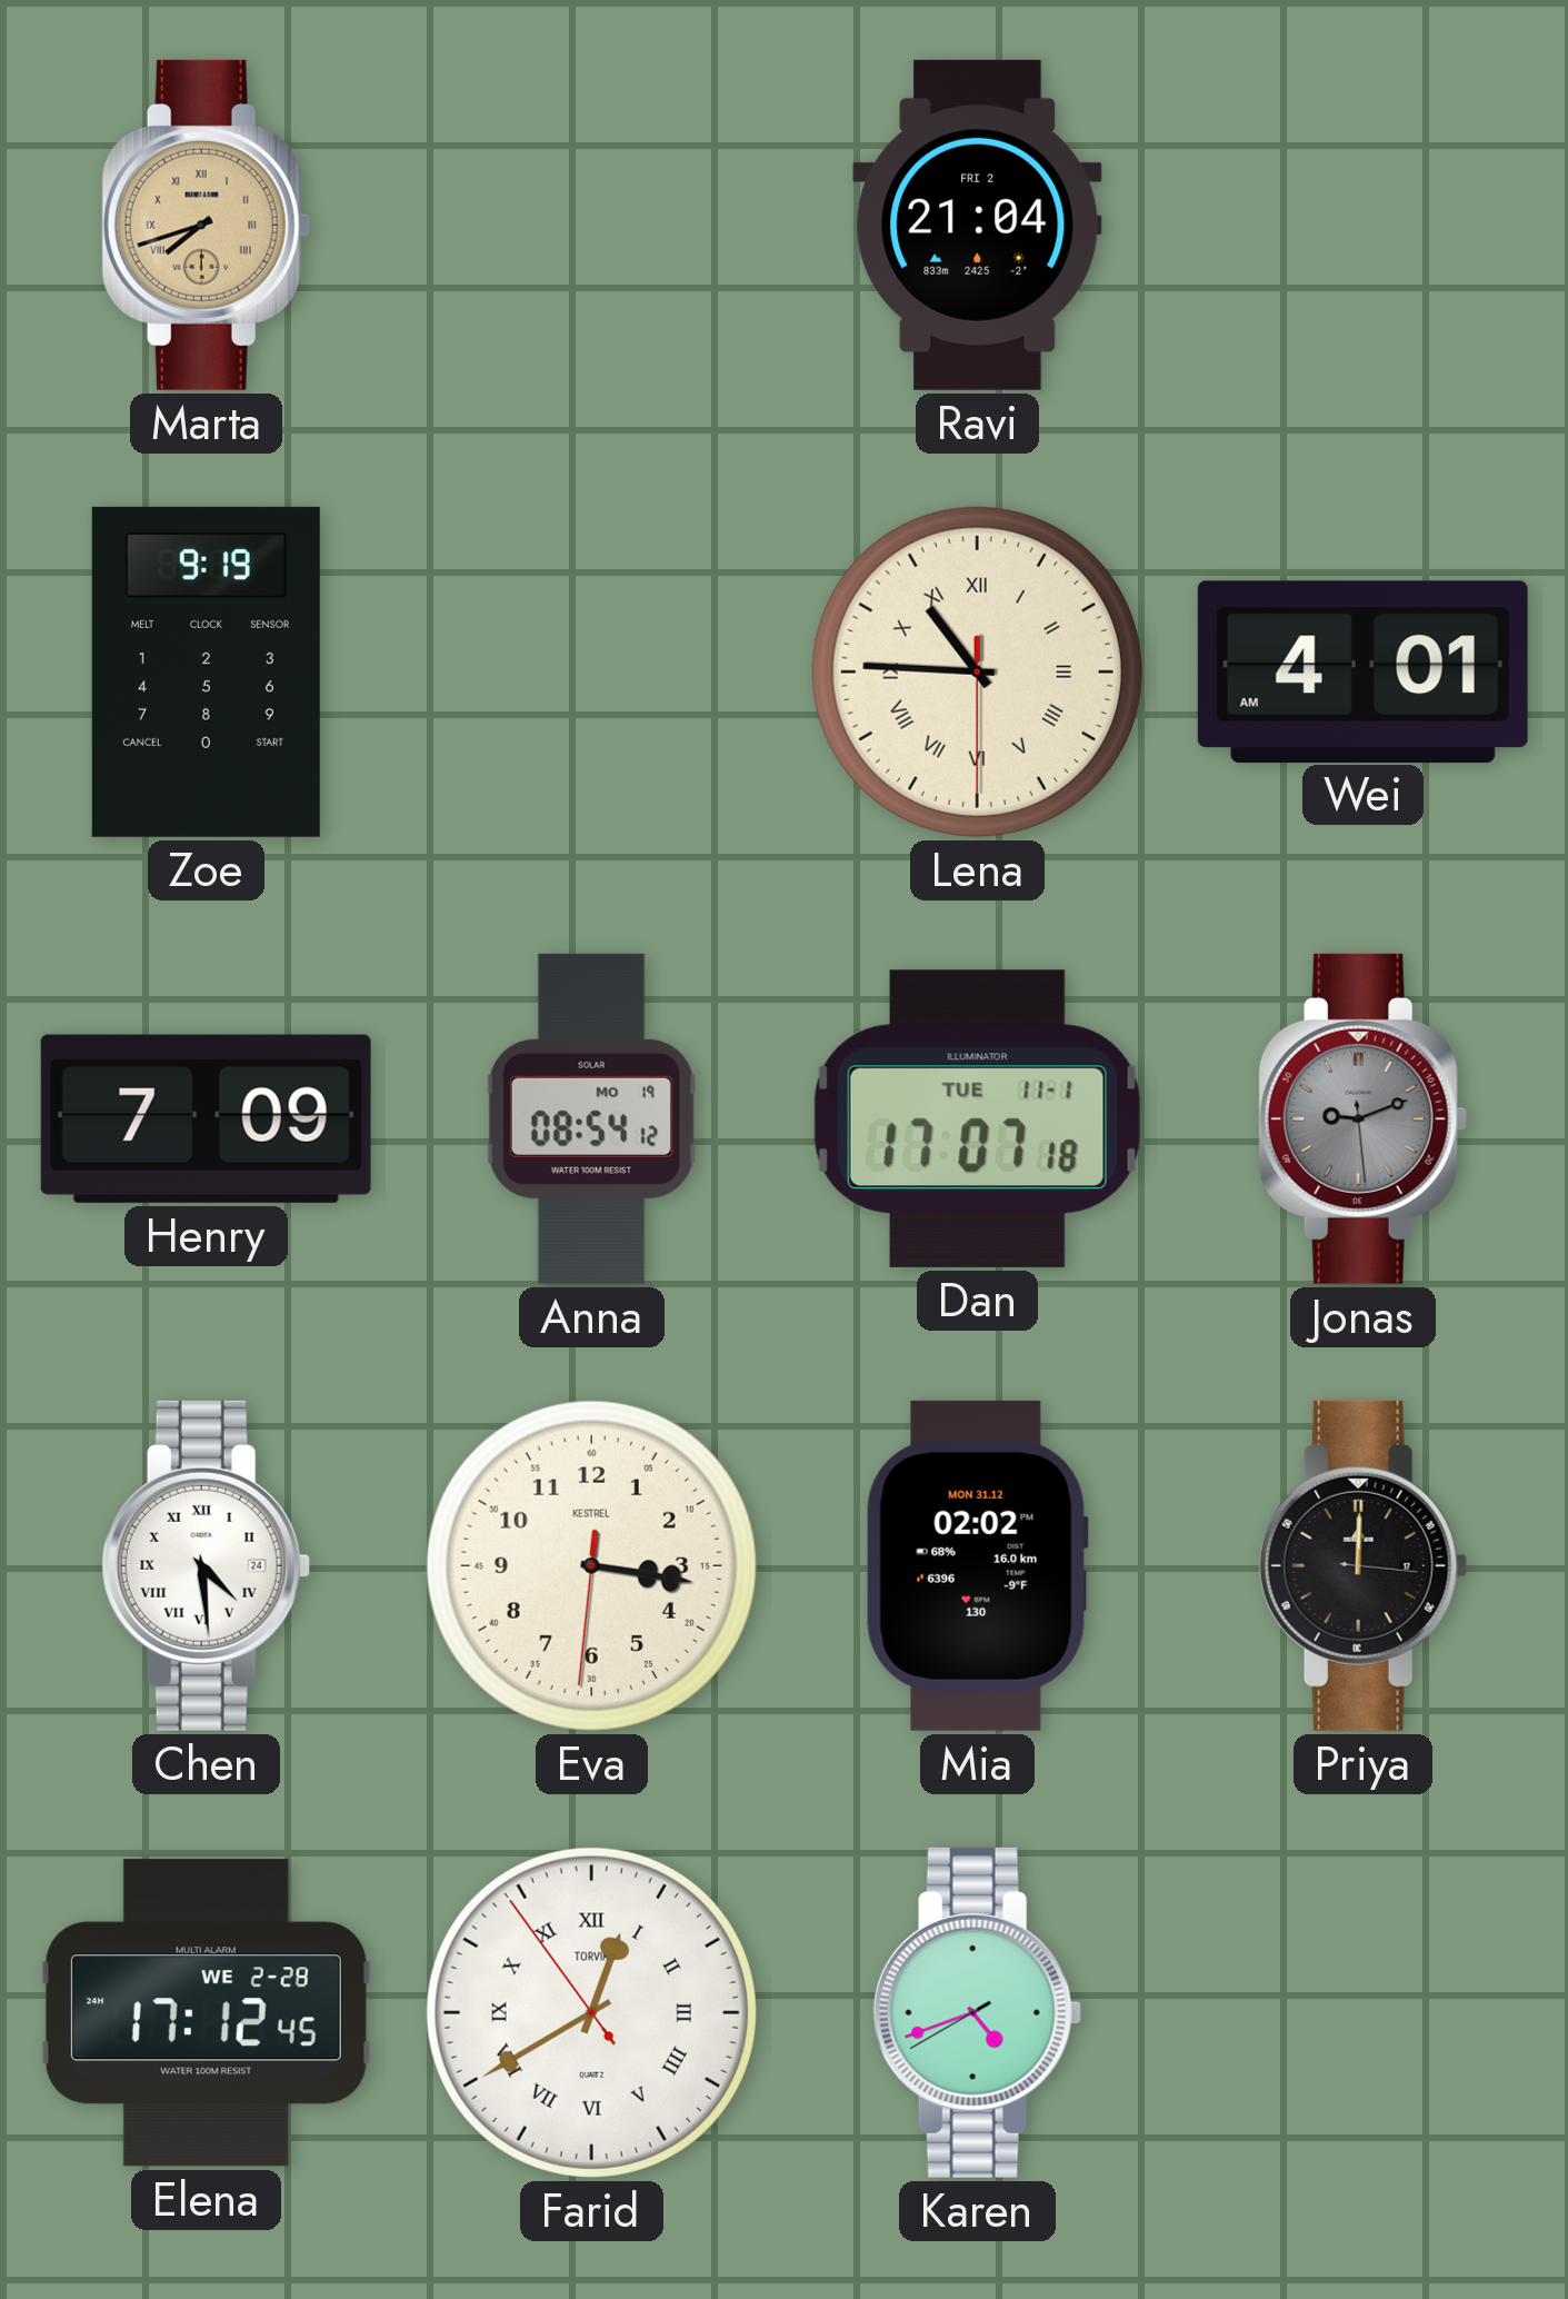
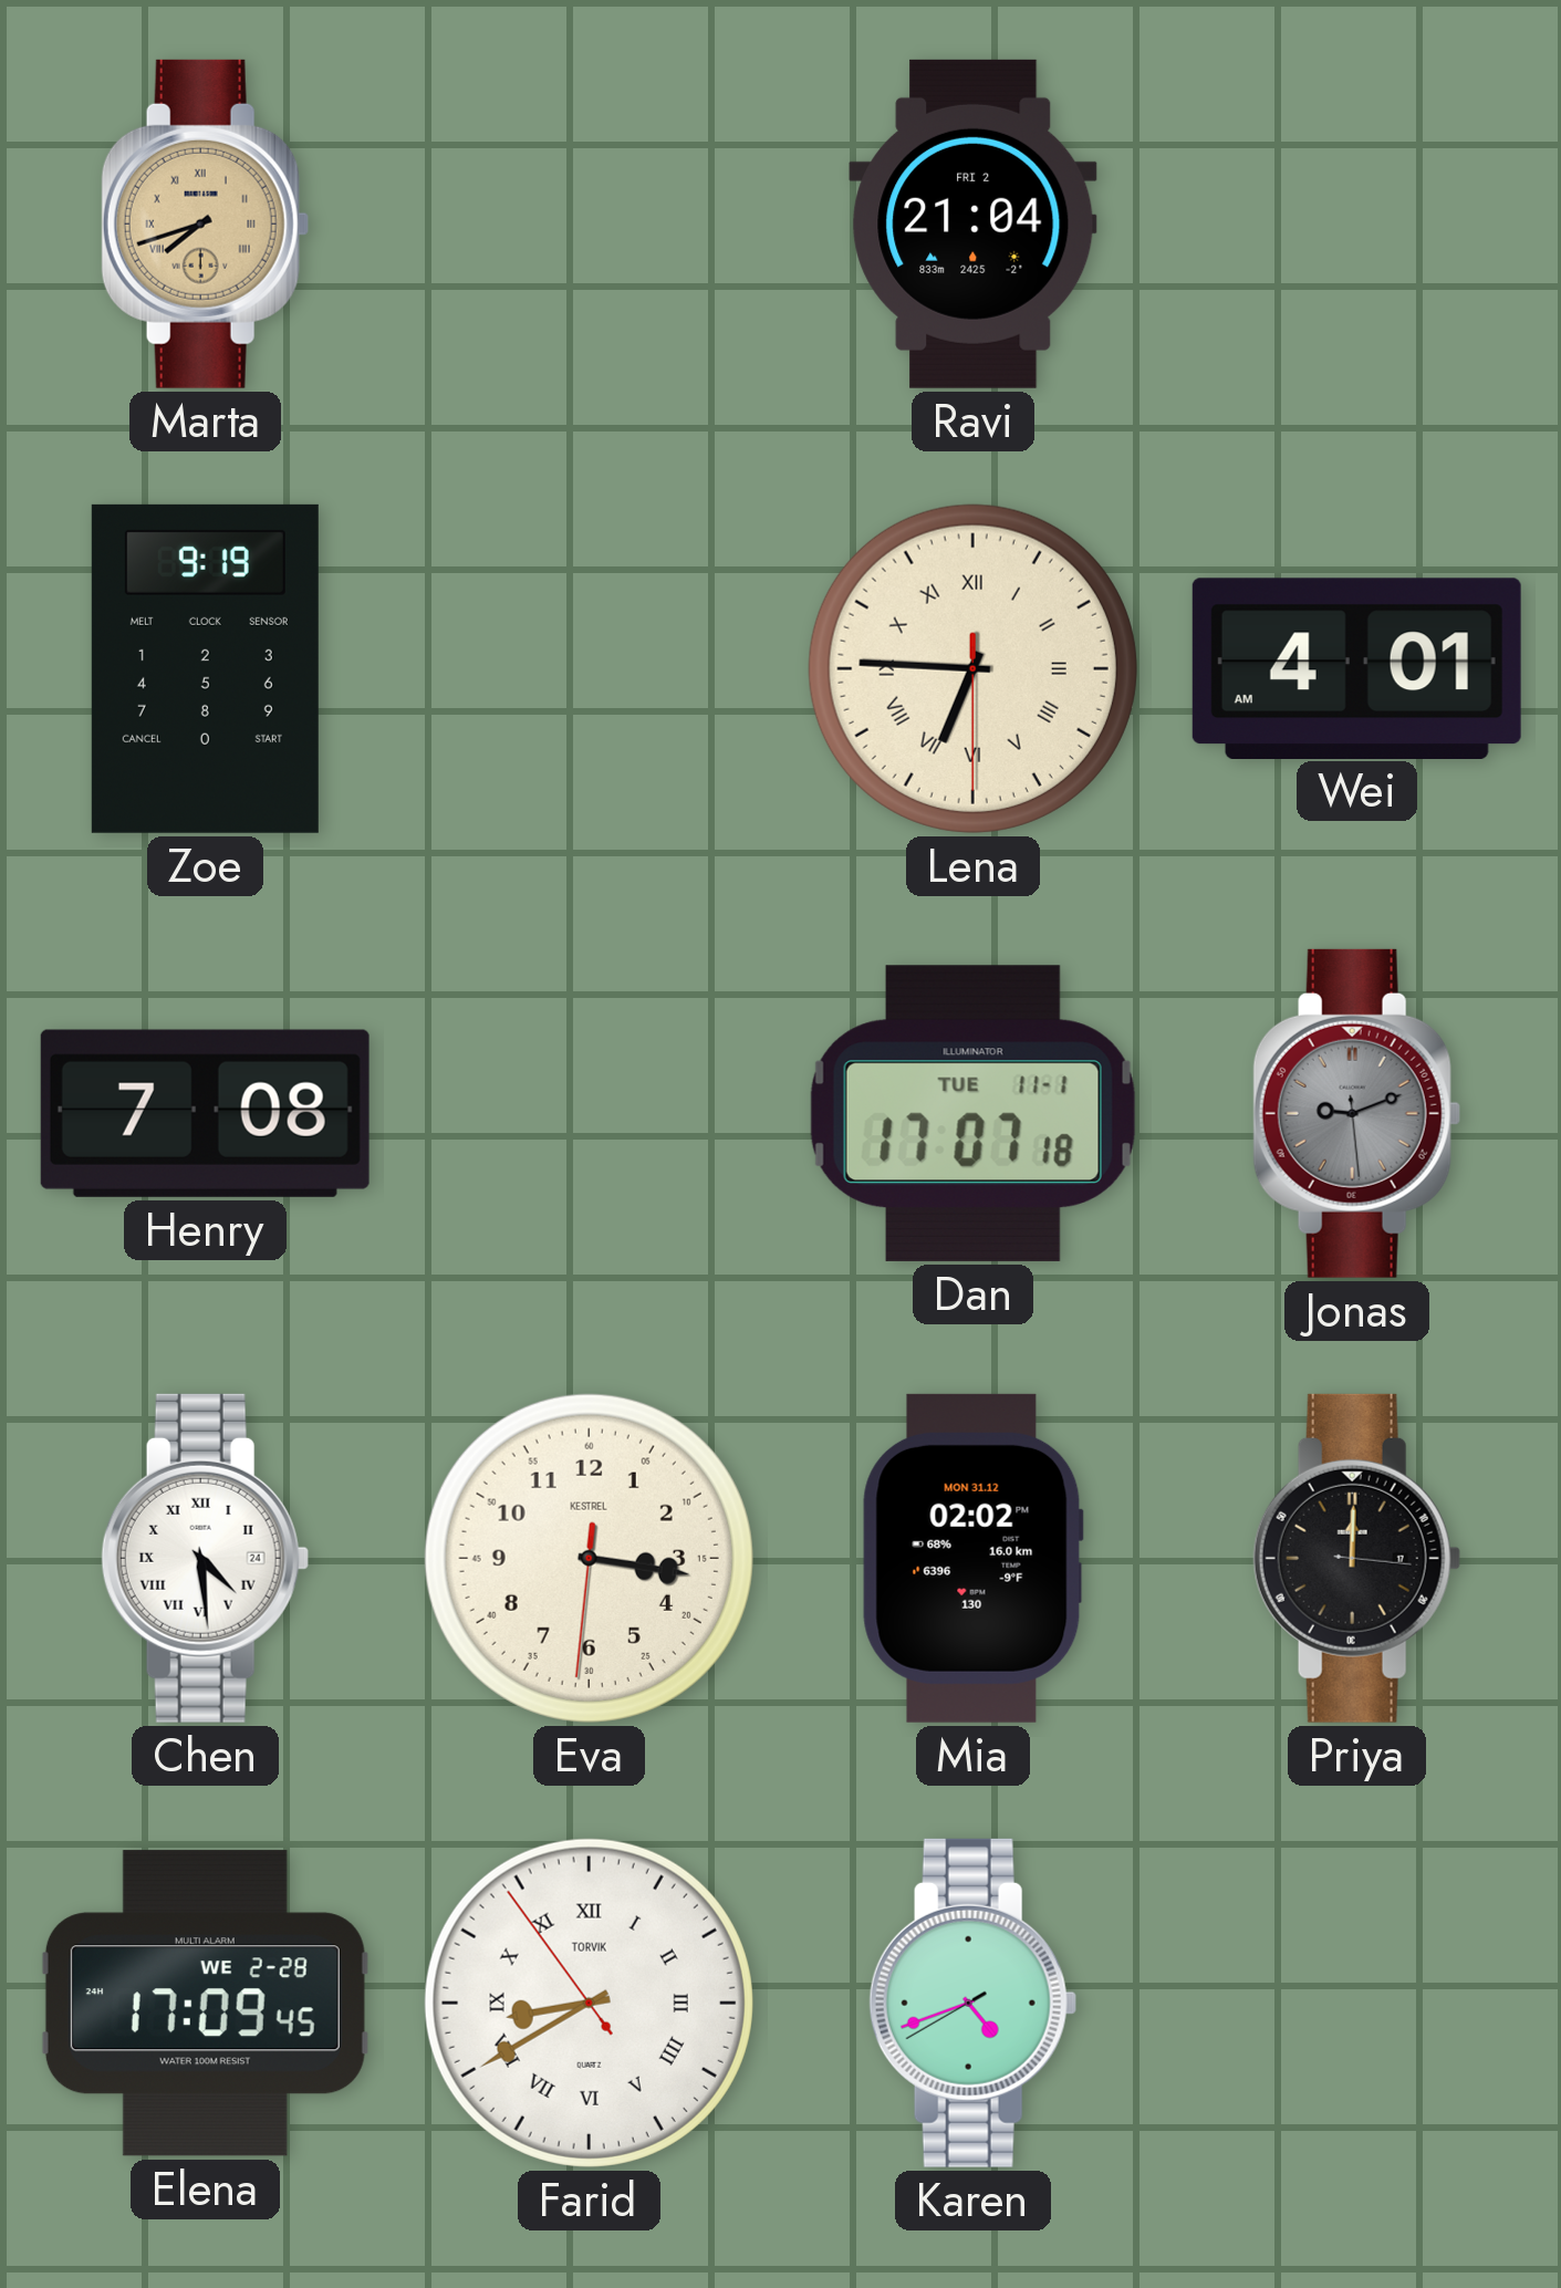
Lena: 10:45 -> 6:45 (972, 668)
Henry: 7:09 -> 7:08 (205, 1113)
Anna: 08:54 -> none (592, 1118)
Elena: 17:12 -> 17:09 (205, 2004)
Farid: 12:39 -> 8:39 (589, 2003)
